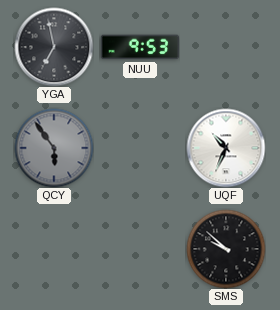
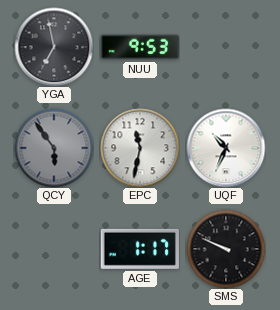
EPC: none -> 11:32 (140, 148)
AGE: none -> 1:17 (139, 249)
SMS: 9:52 -> 9:49 (226, 249)
